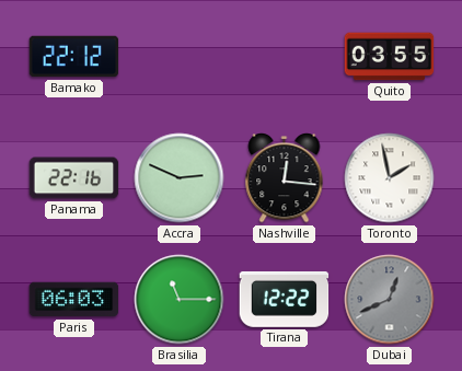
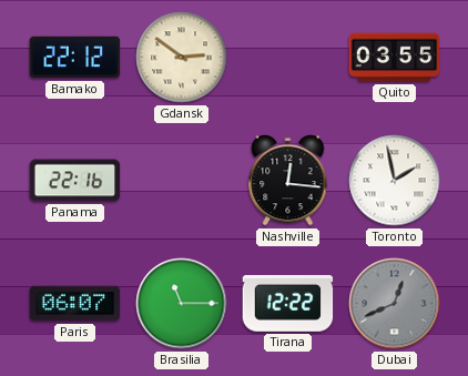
Gdansk: none -> 2:51 (182, 58)
Accra: 2:49 -> none (180, 178)
Paris: 06:03 -> 06:07 (75, 304)
